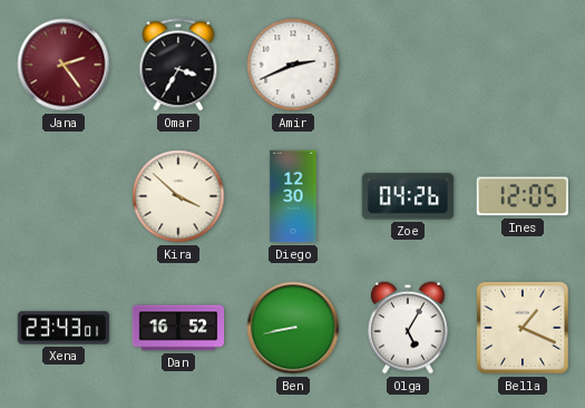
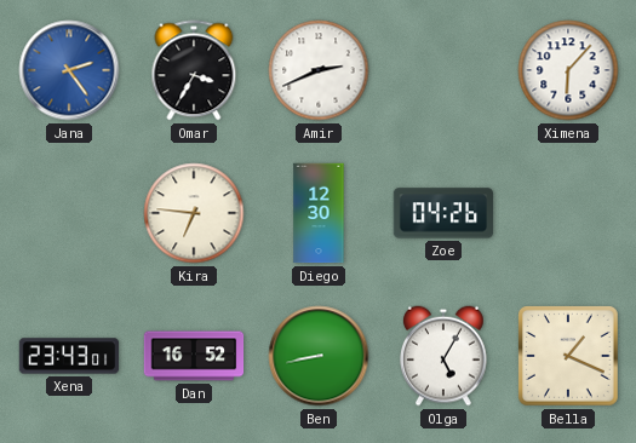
Jana dial: burgundy -> blue (69, 70)
Ximena: none -> 6:07 (568, 70)
Kira: 3:52 -> 6:46 (194, 213)
Ines: 12:05 -> none (521, 196)
